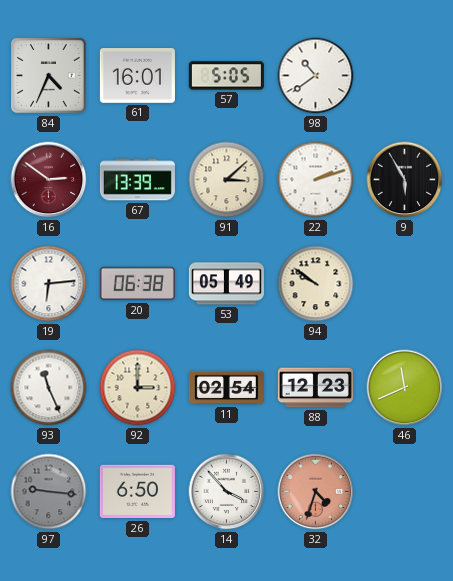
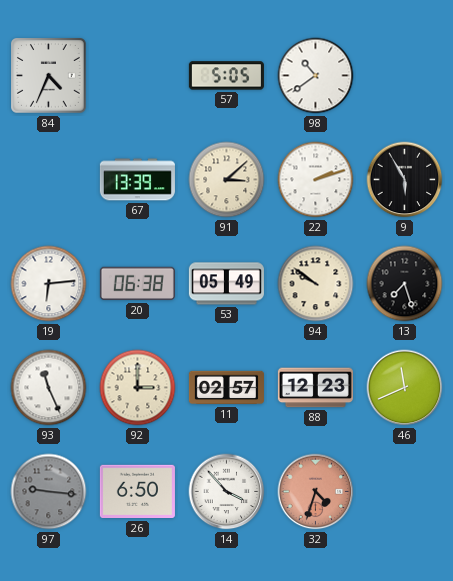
61: 16:01 -> none (137, 76)
16: 2:51 -> none (49, 180)
13: none -> 7:27 (405, 284)
11: 02:54 -> 02:57 (226, 388)
